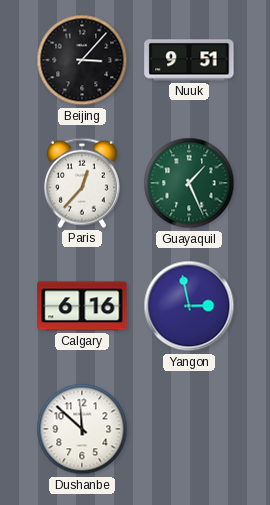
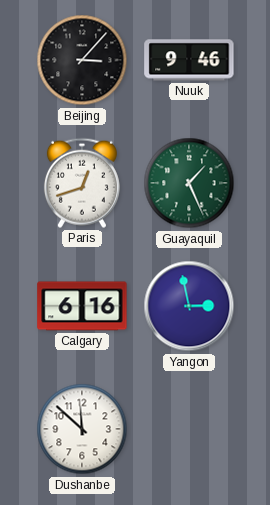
Nuuk: 9:51 -> 9:46 (189, 60)
Paris: 12:37 -> 12:42 (82, 183)
